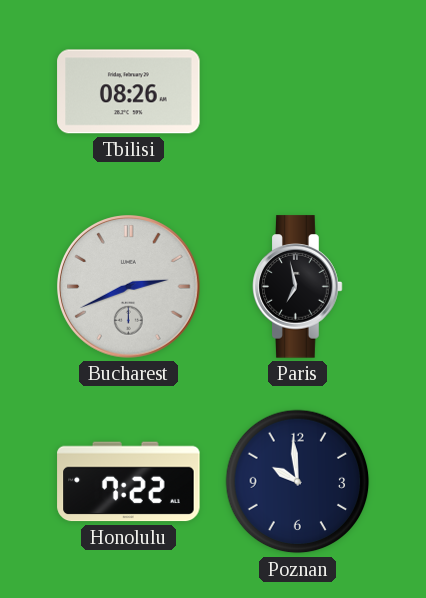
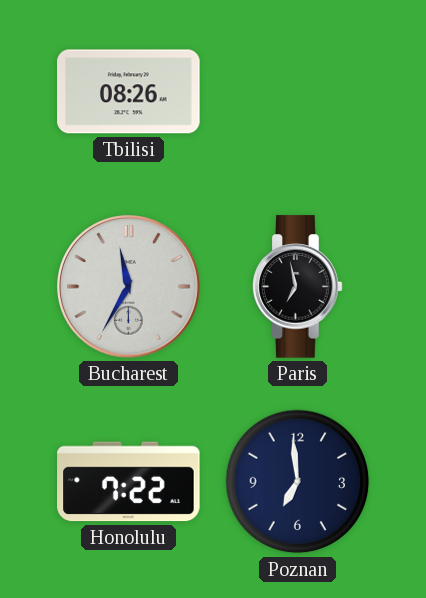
Bucharest: 2:41 -> 11:35 (129, 287)
Poznan: 9:59 -> 6:59 (298, 482)
